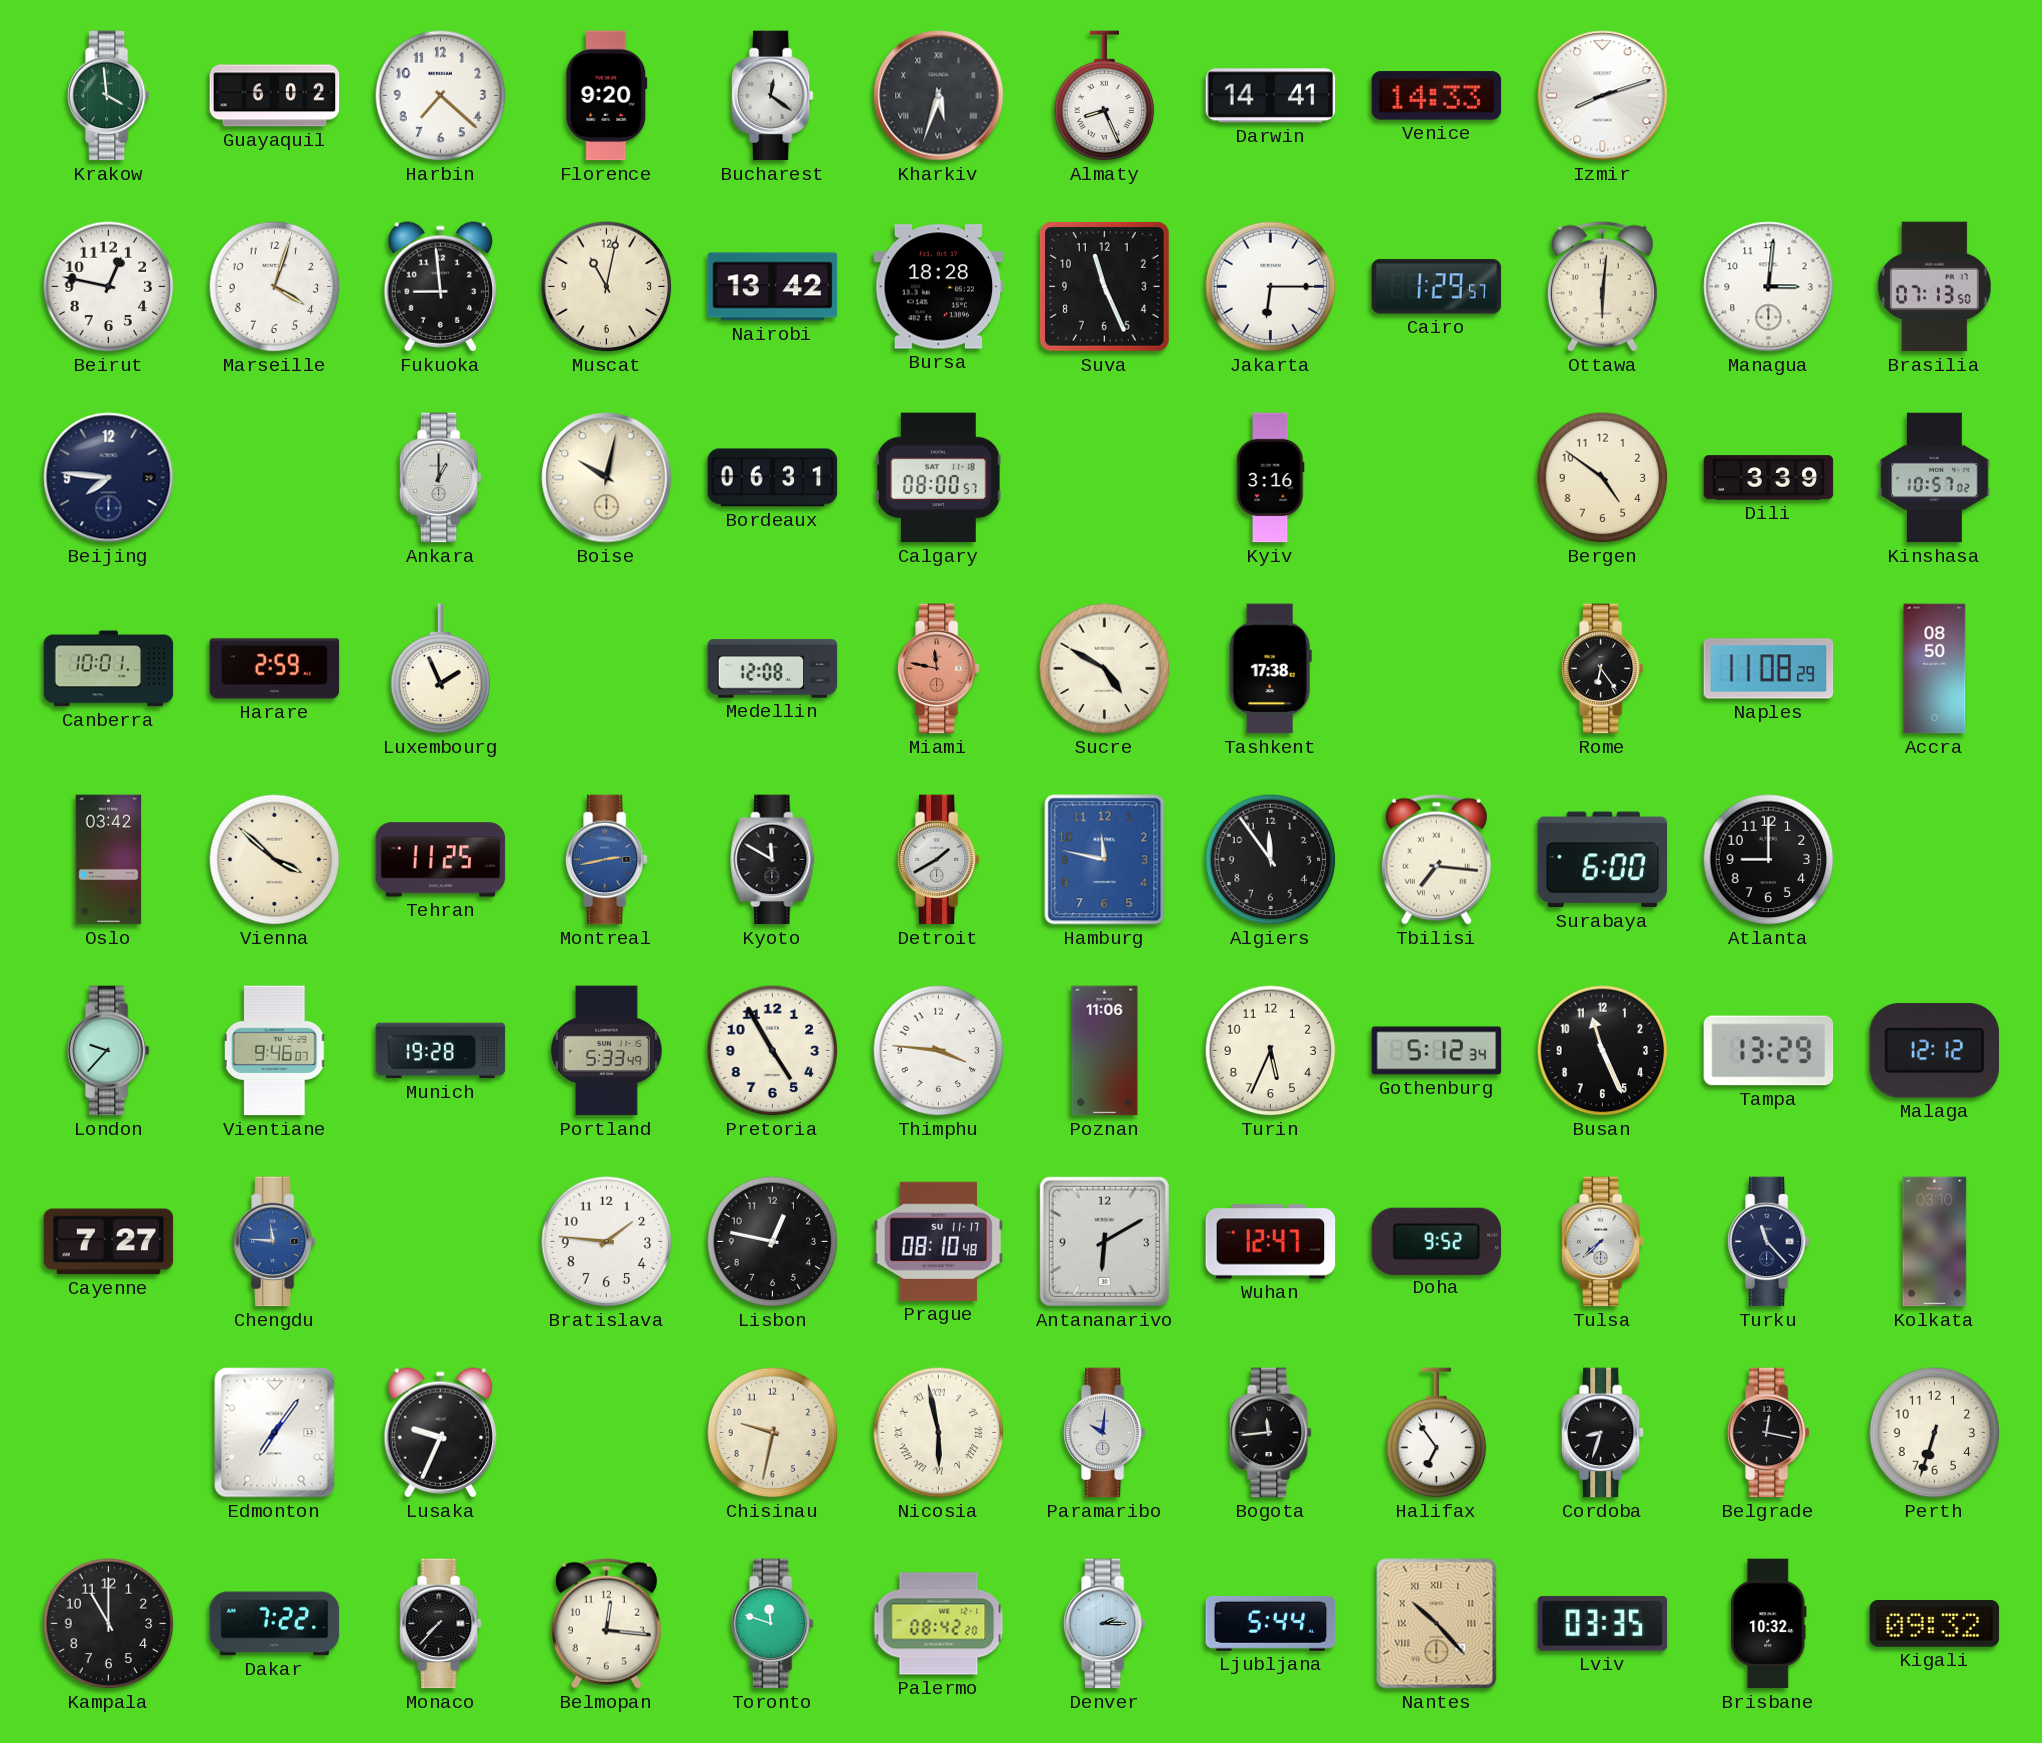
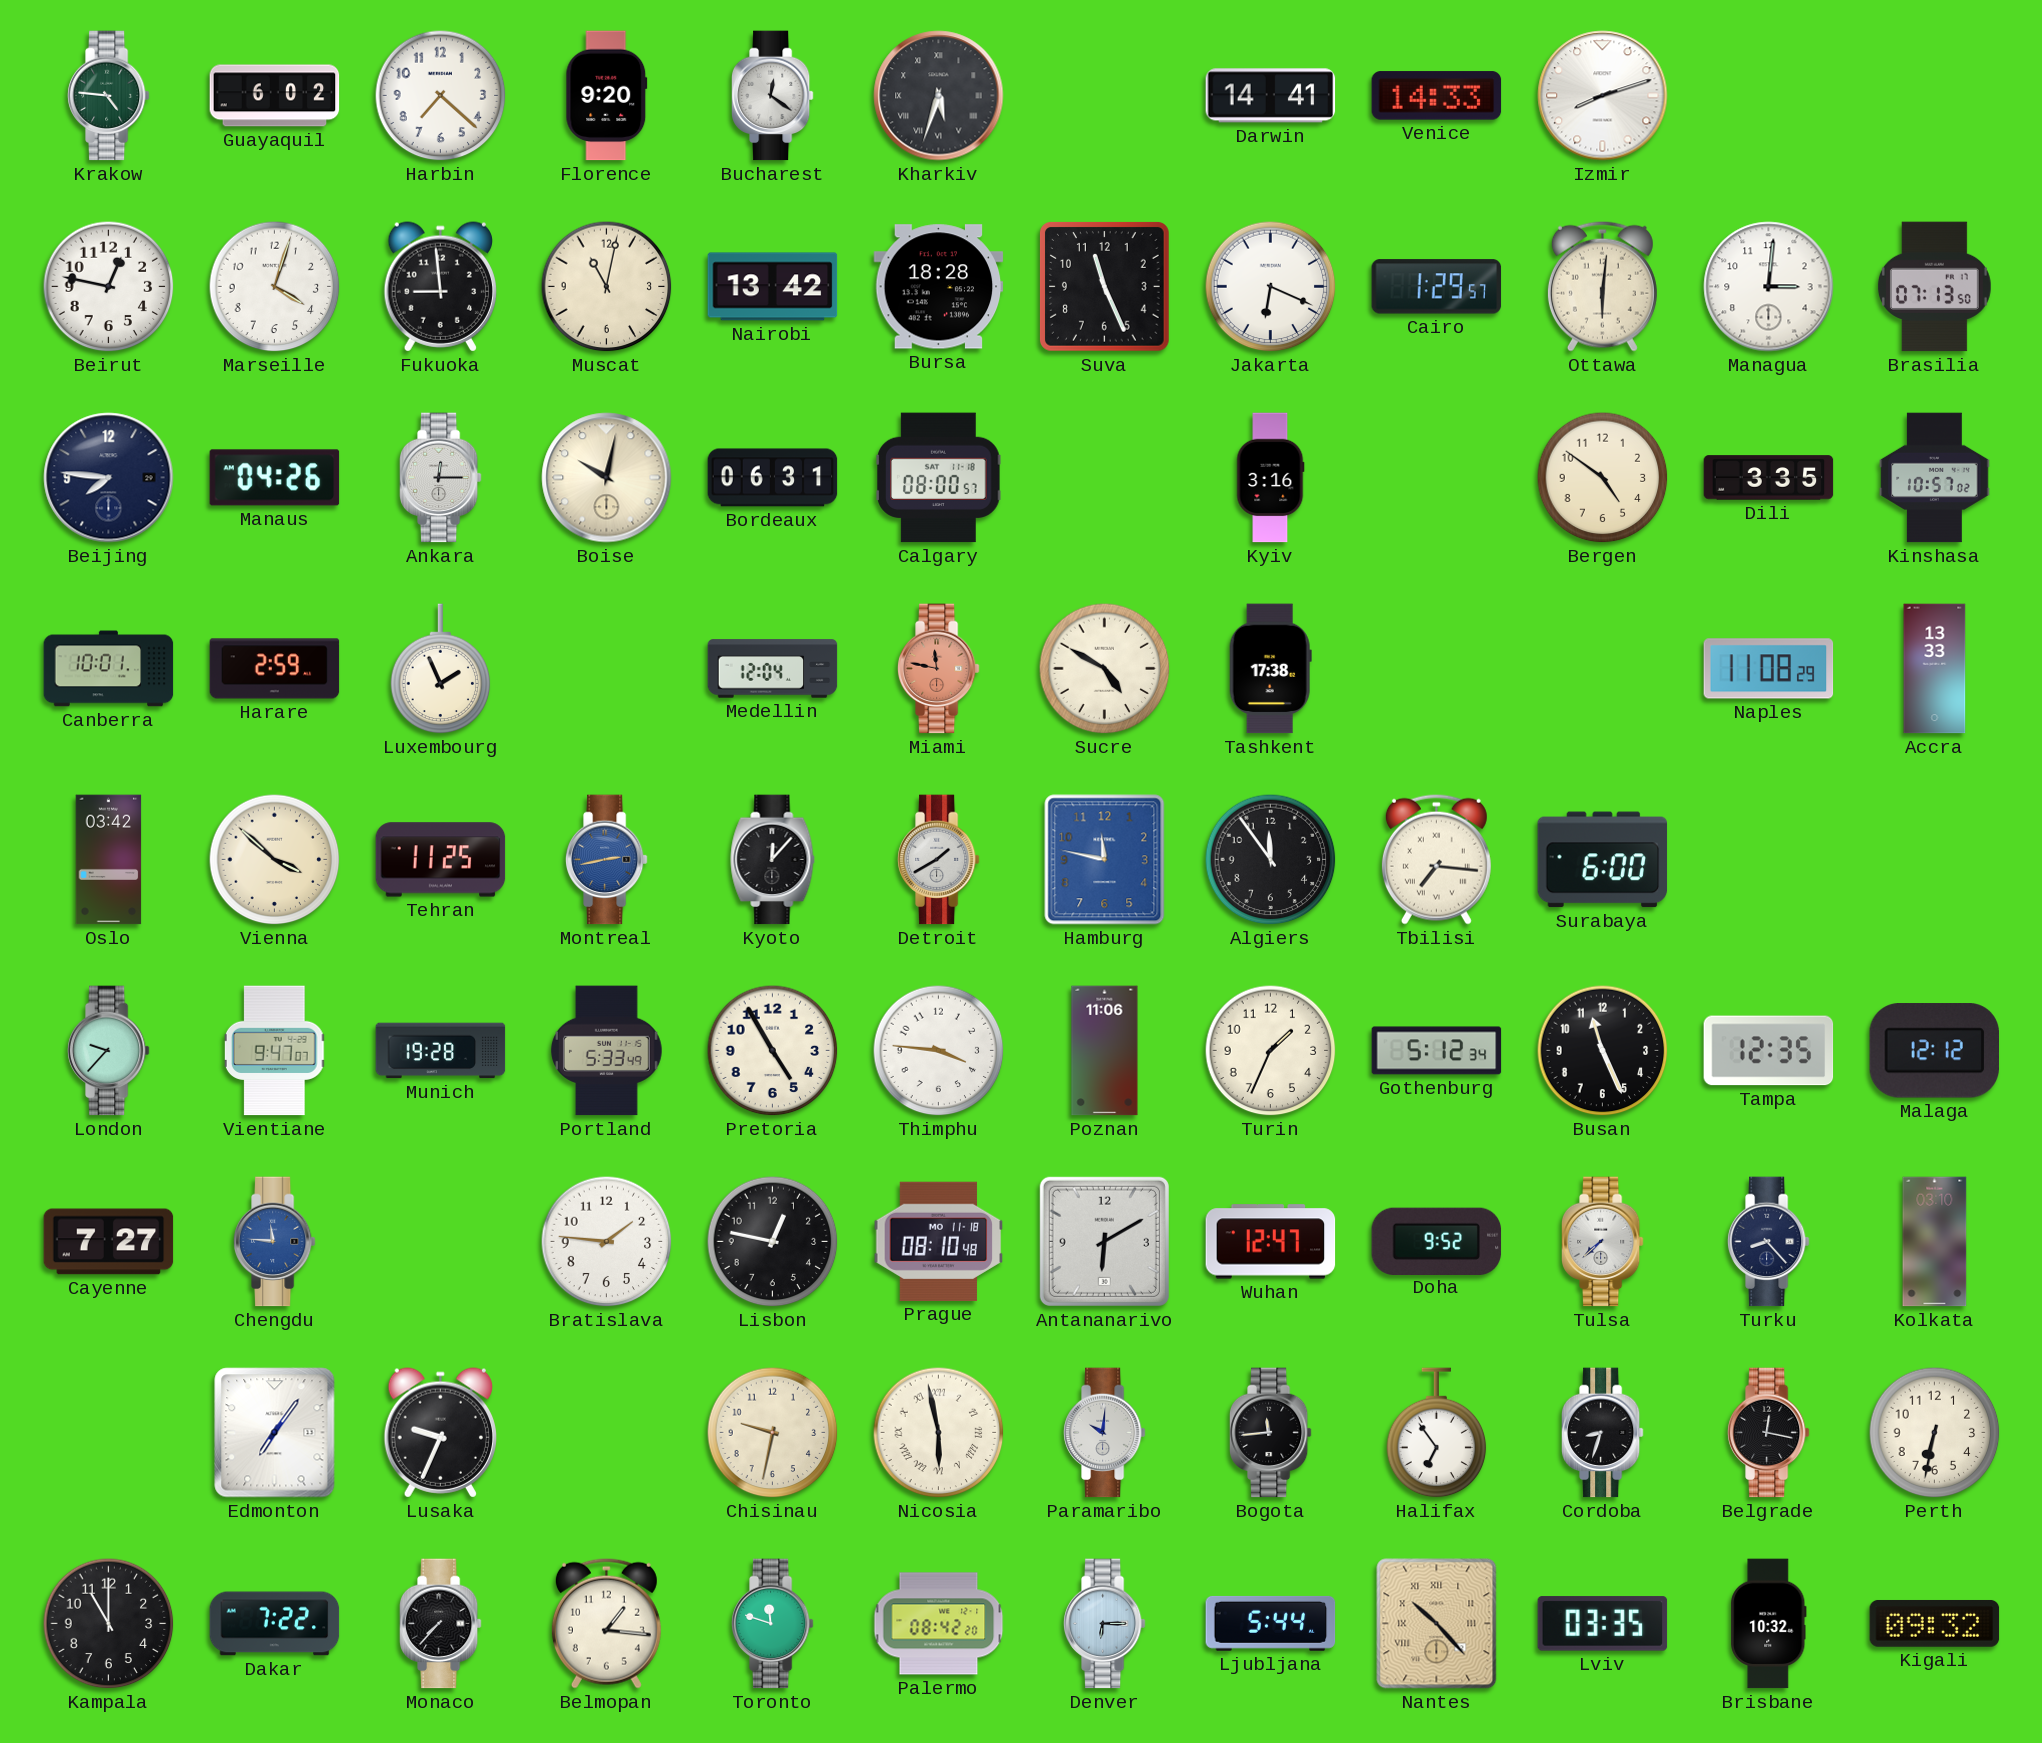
Krakow: 3:59 -> 4:46 (108, 96)
Almaty: 8:26 -> none (1105, 96)
Jakarta: 6:15 -> 6:19 (1271, 287)
Manaus: none -> 04:26 (275, 478)
Ankara: 1:00 -> 12:15 (440, 478)
Dili: 3:39 -> 3:35 (1769, 478)
Medellin: 12:08 -> 12:04 (773, 669)
Rome: 6:24 -> none (1602, 669)
Accra: 08:50 -> 13:33 (1935, 669)
Kyoto: 11:50 -> 12:07 (773, 860)
Atlanta: 9:00 -> none (1769, 860)
Vientiane: 9:46 -> 9:47 (275, 1051)
Turin: 5:34 -> 1:34 (1271, 1051)
Tampa: 13:29 -> 12:35 (1769, 1051)
Prague date: SU 11-17 -> MO 11-18 (939, 1241)
Turku: 11:23 -> 8:23 (1768, 1242)
Perth: 6:33 -> 6:32 (1935, 1433)
Belmopan: 12:16 -> 1:16 (606, 1623)
Denver: 2:15 -> 6:15 (1104, 1624)
